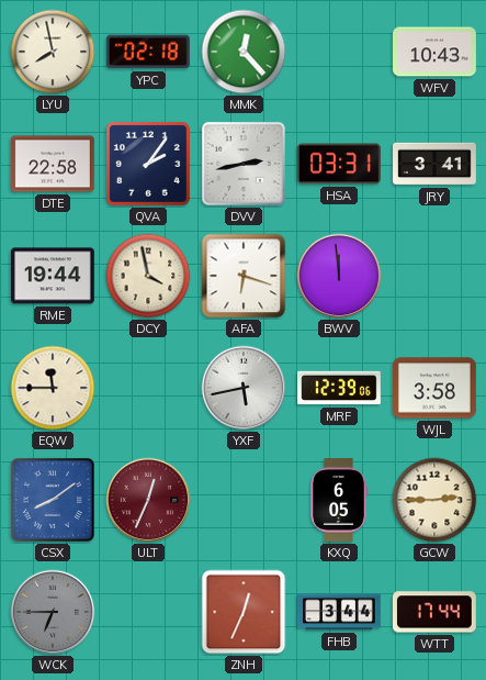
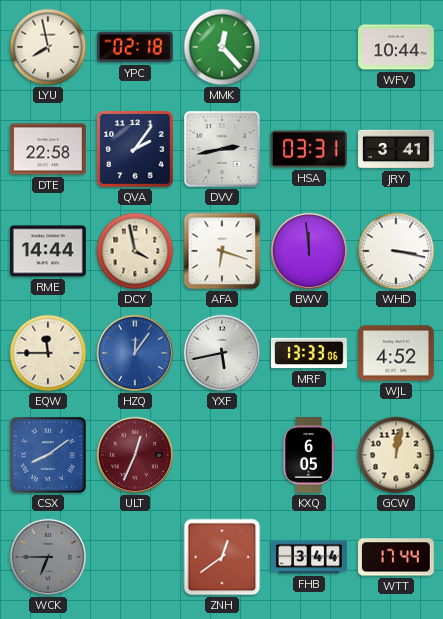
WFV: 10:43 -> 10:44 (397, 47)
RME: 19:44 -> 14:44 (48, 251)
WHD: none -> 3:17 (396, 251)
HZQ: none -> 12:06 (135, 353)
MRF: 12:39 -> 13:33 (310, 353)
WJL: 3:58 -> 4:52 (397, 353)
GCW: 2:45 -> 12:02 (396, 455)
ZNH: 12:34 -> 12:39 (222, 557)
